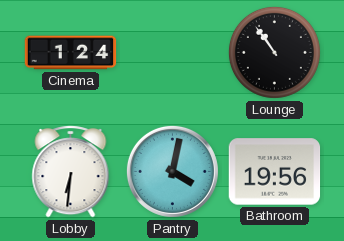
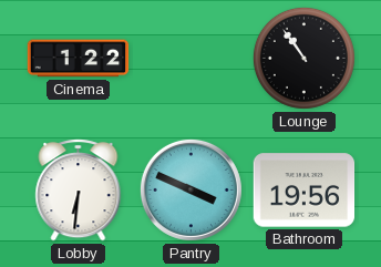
Cinema: 1:24 -> 1:22 (79, 59)
Pantry: 4:02 -> 3:49 (190, 189)
